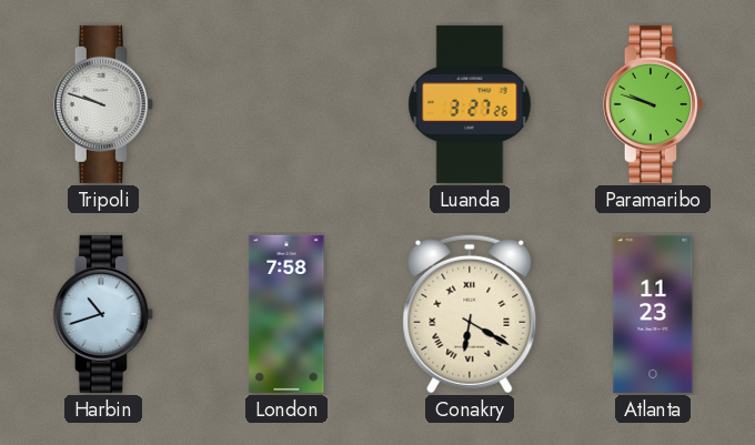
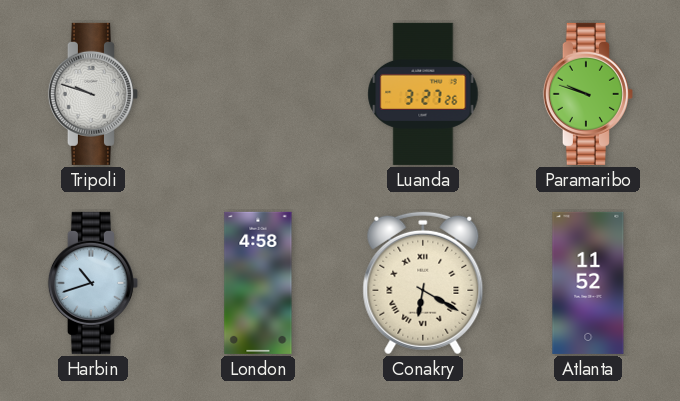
London: 7:58 -> 4:58 (258, 283)
Atlanta: 11:23 -> 11:52 (588, 283)
